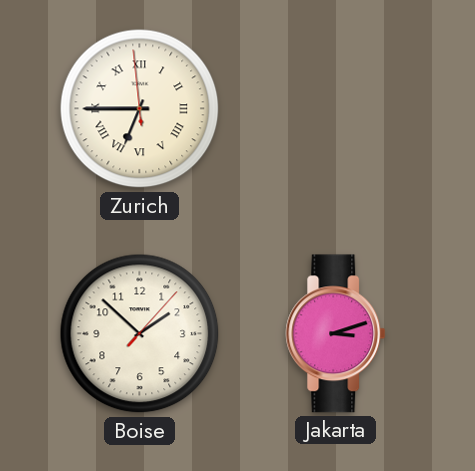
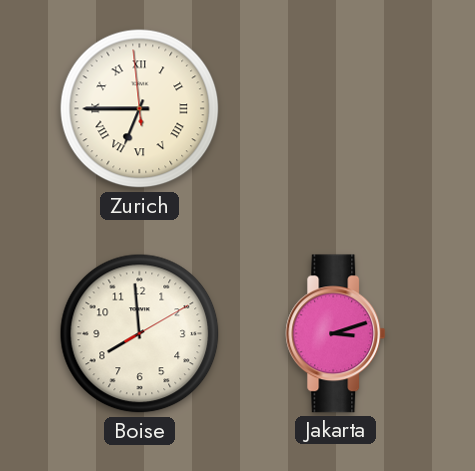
Boise: 1:52 -> 7:59 (140, 334)
